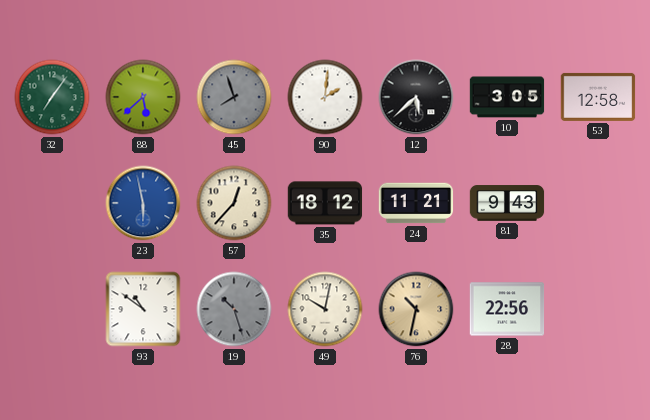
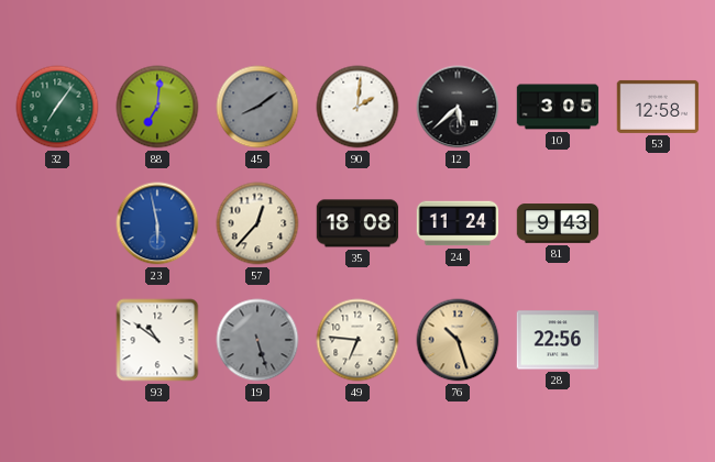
88: 5:38 -> 7:01 (157, 107)
45: 7:57 -> 8:09 (257, 107)
35: 18:12 -> 18:08 (358, 223)
24: 11:21 -> 11:24 (458, 223)
19: 10:27 -> 5:27 (257, 340)
49: 10:02 -> 6:46 (358, 340)
76: 10:32 -> 10:27 (458, 340)
